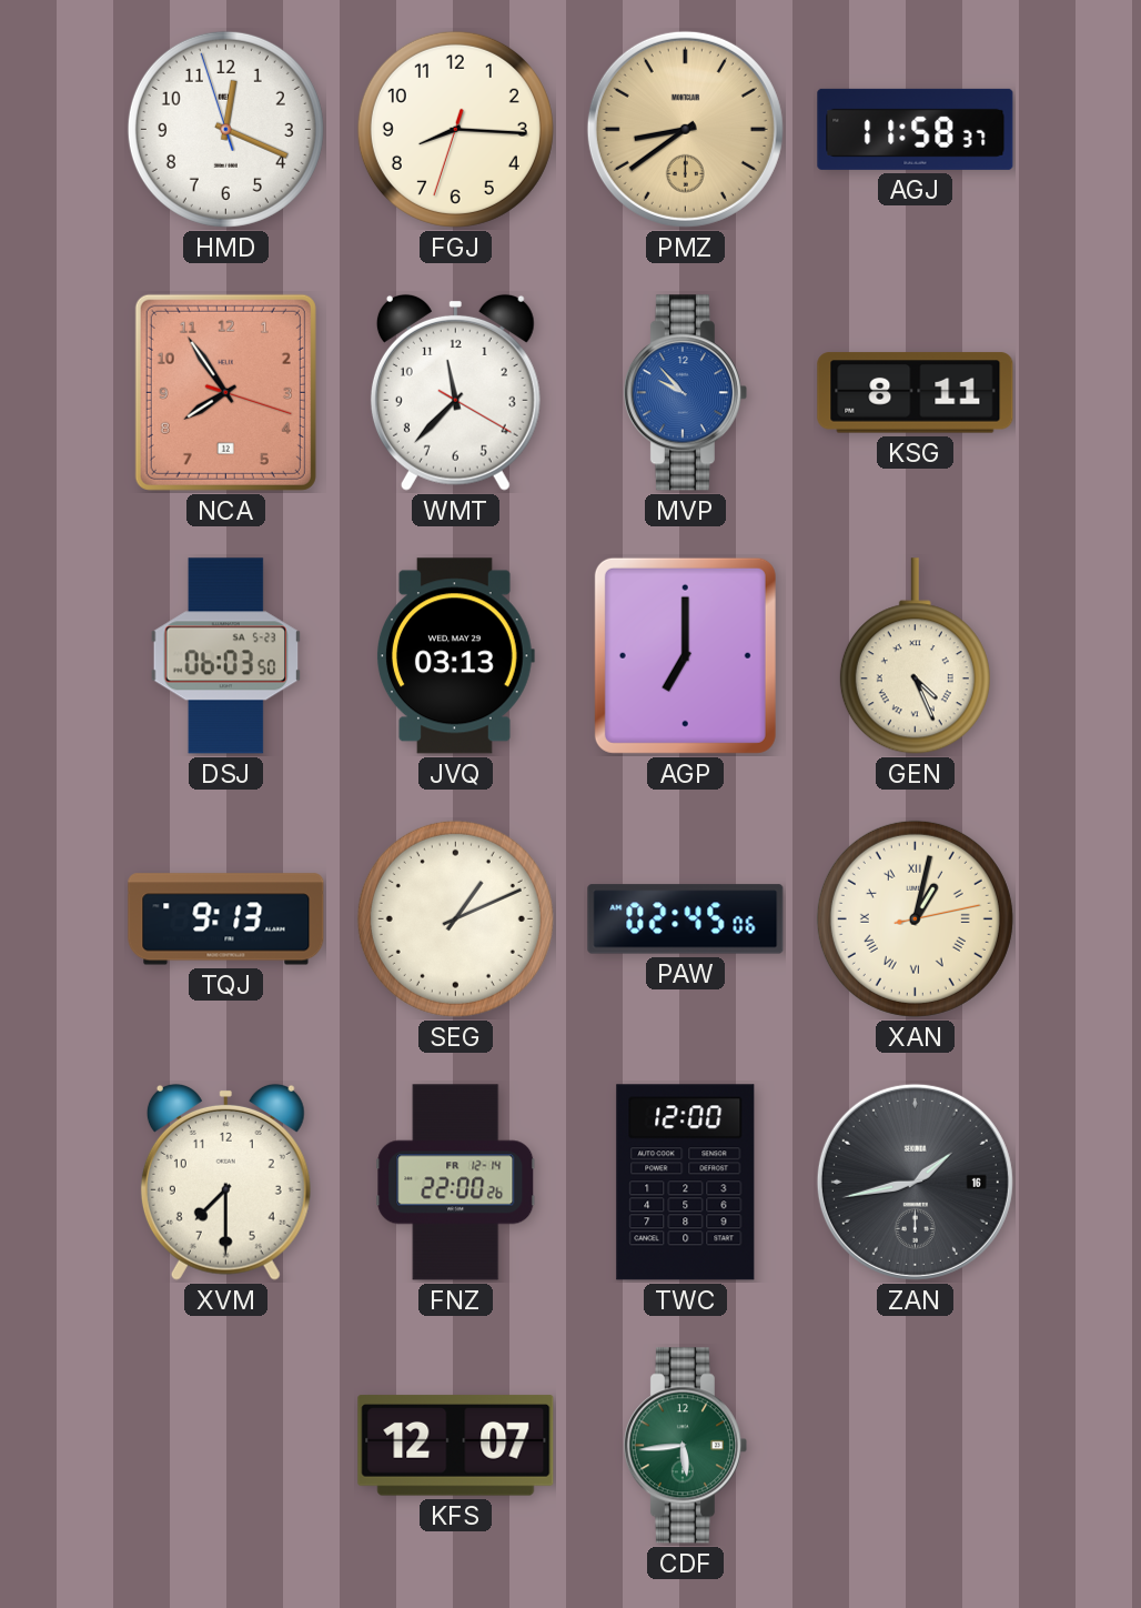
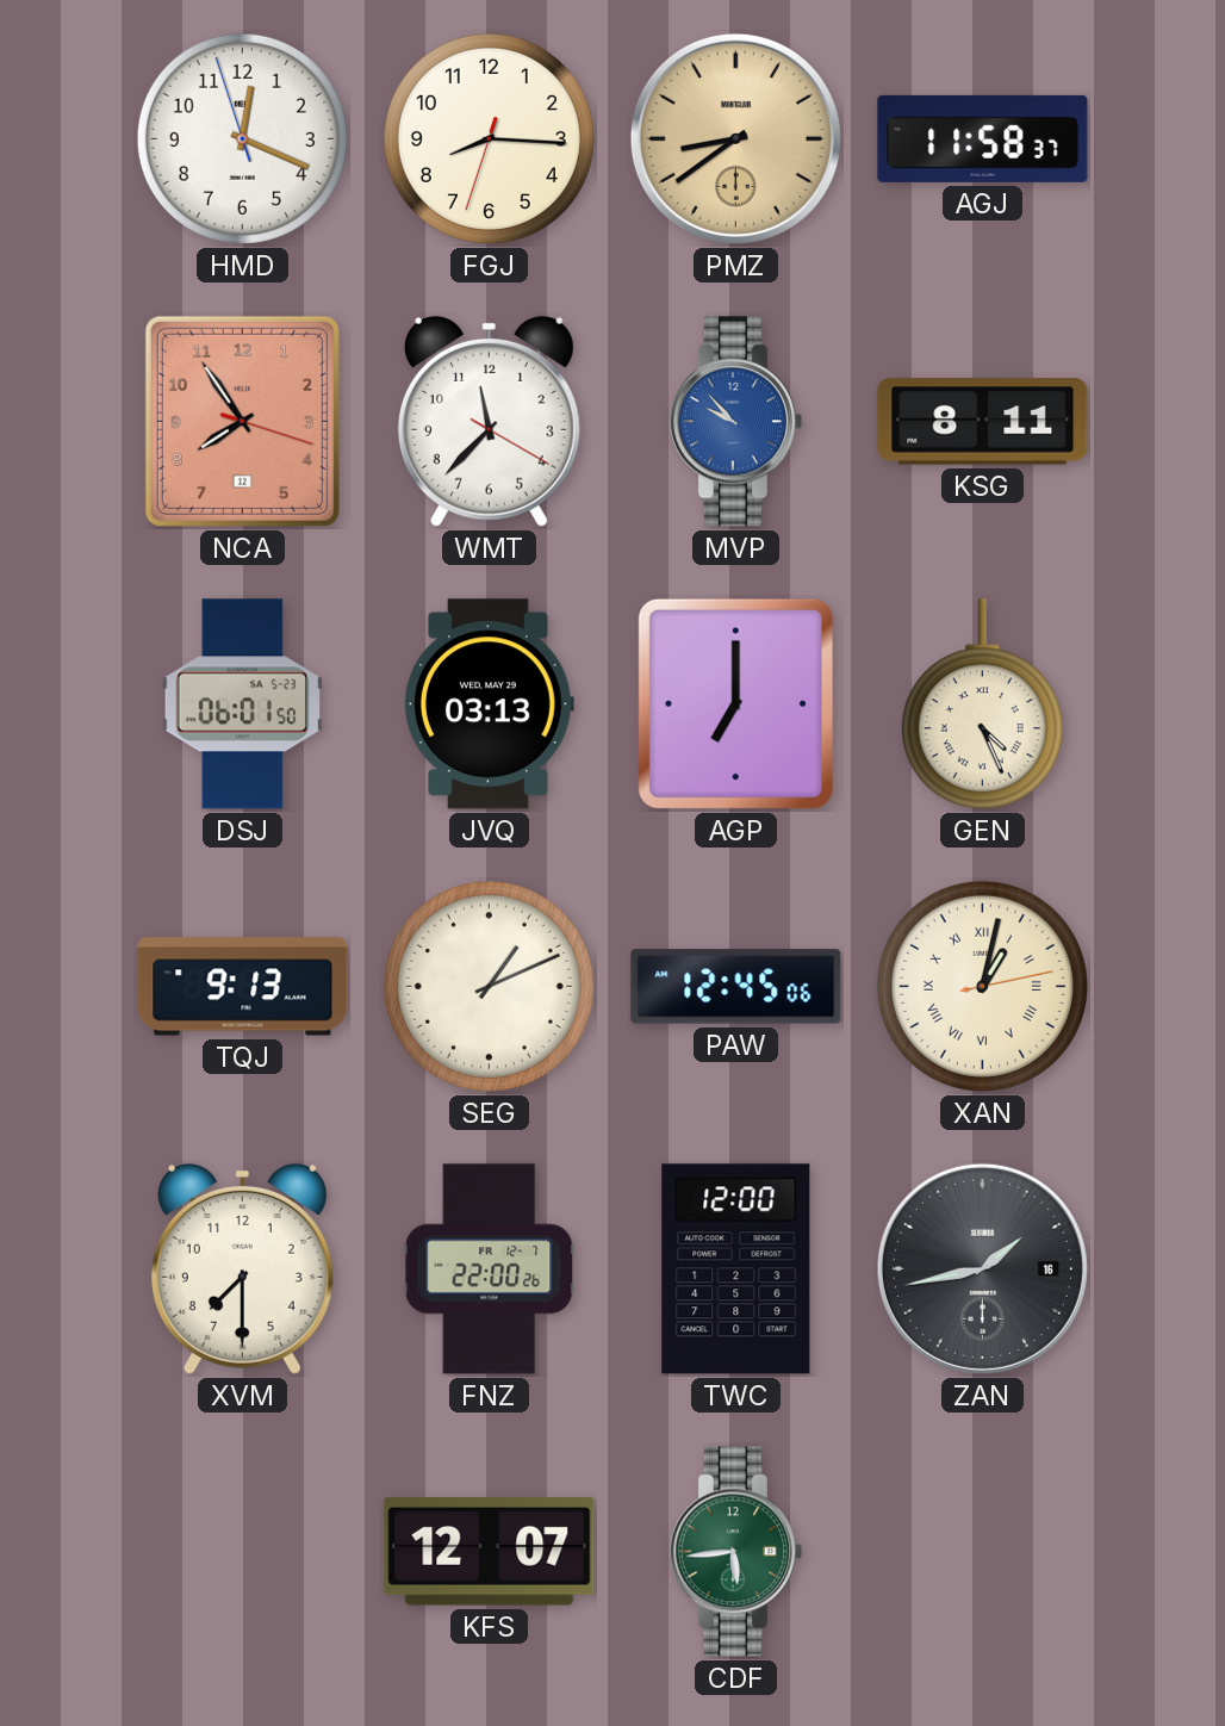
DSJ: 06:03 -> 06:01 (242, 704)
PAW: 02:45 -> 12:45 (736, 987)
FNZ date: FR 12-14 -> FR 12-7 (490, 1269)
